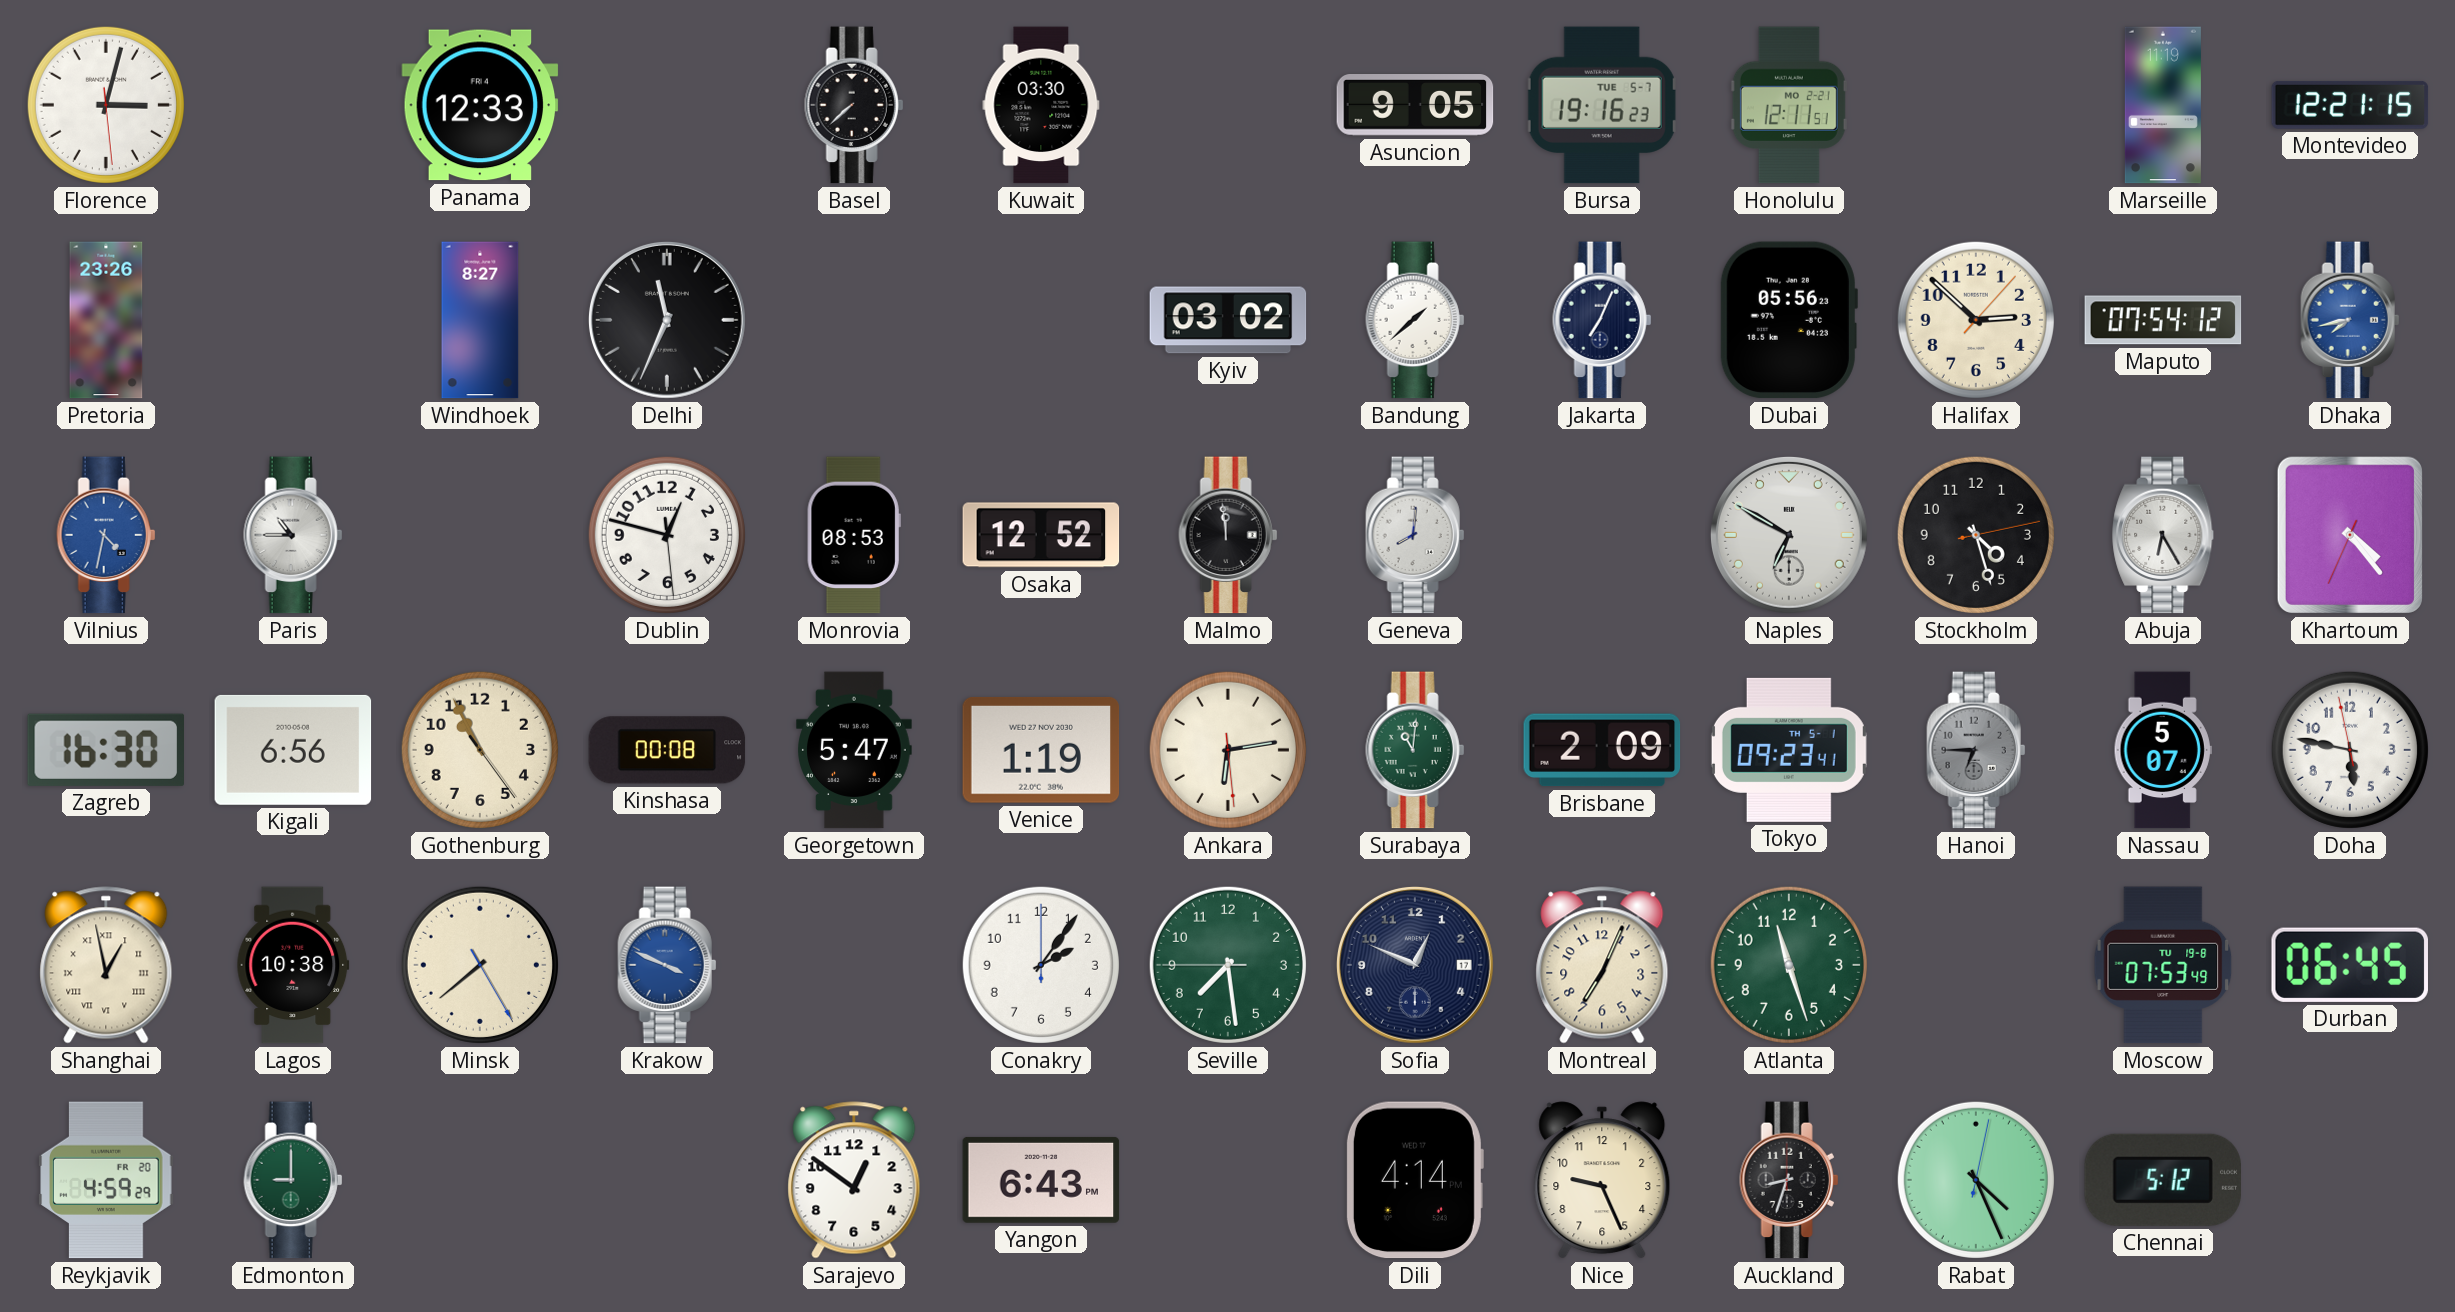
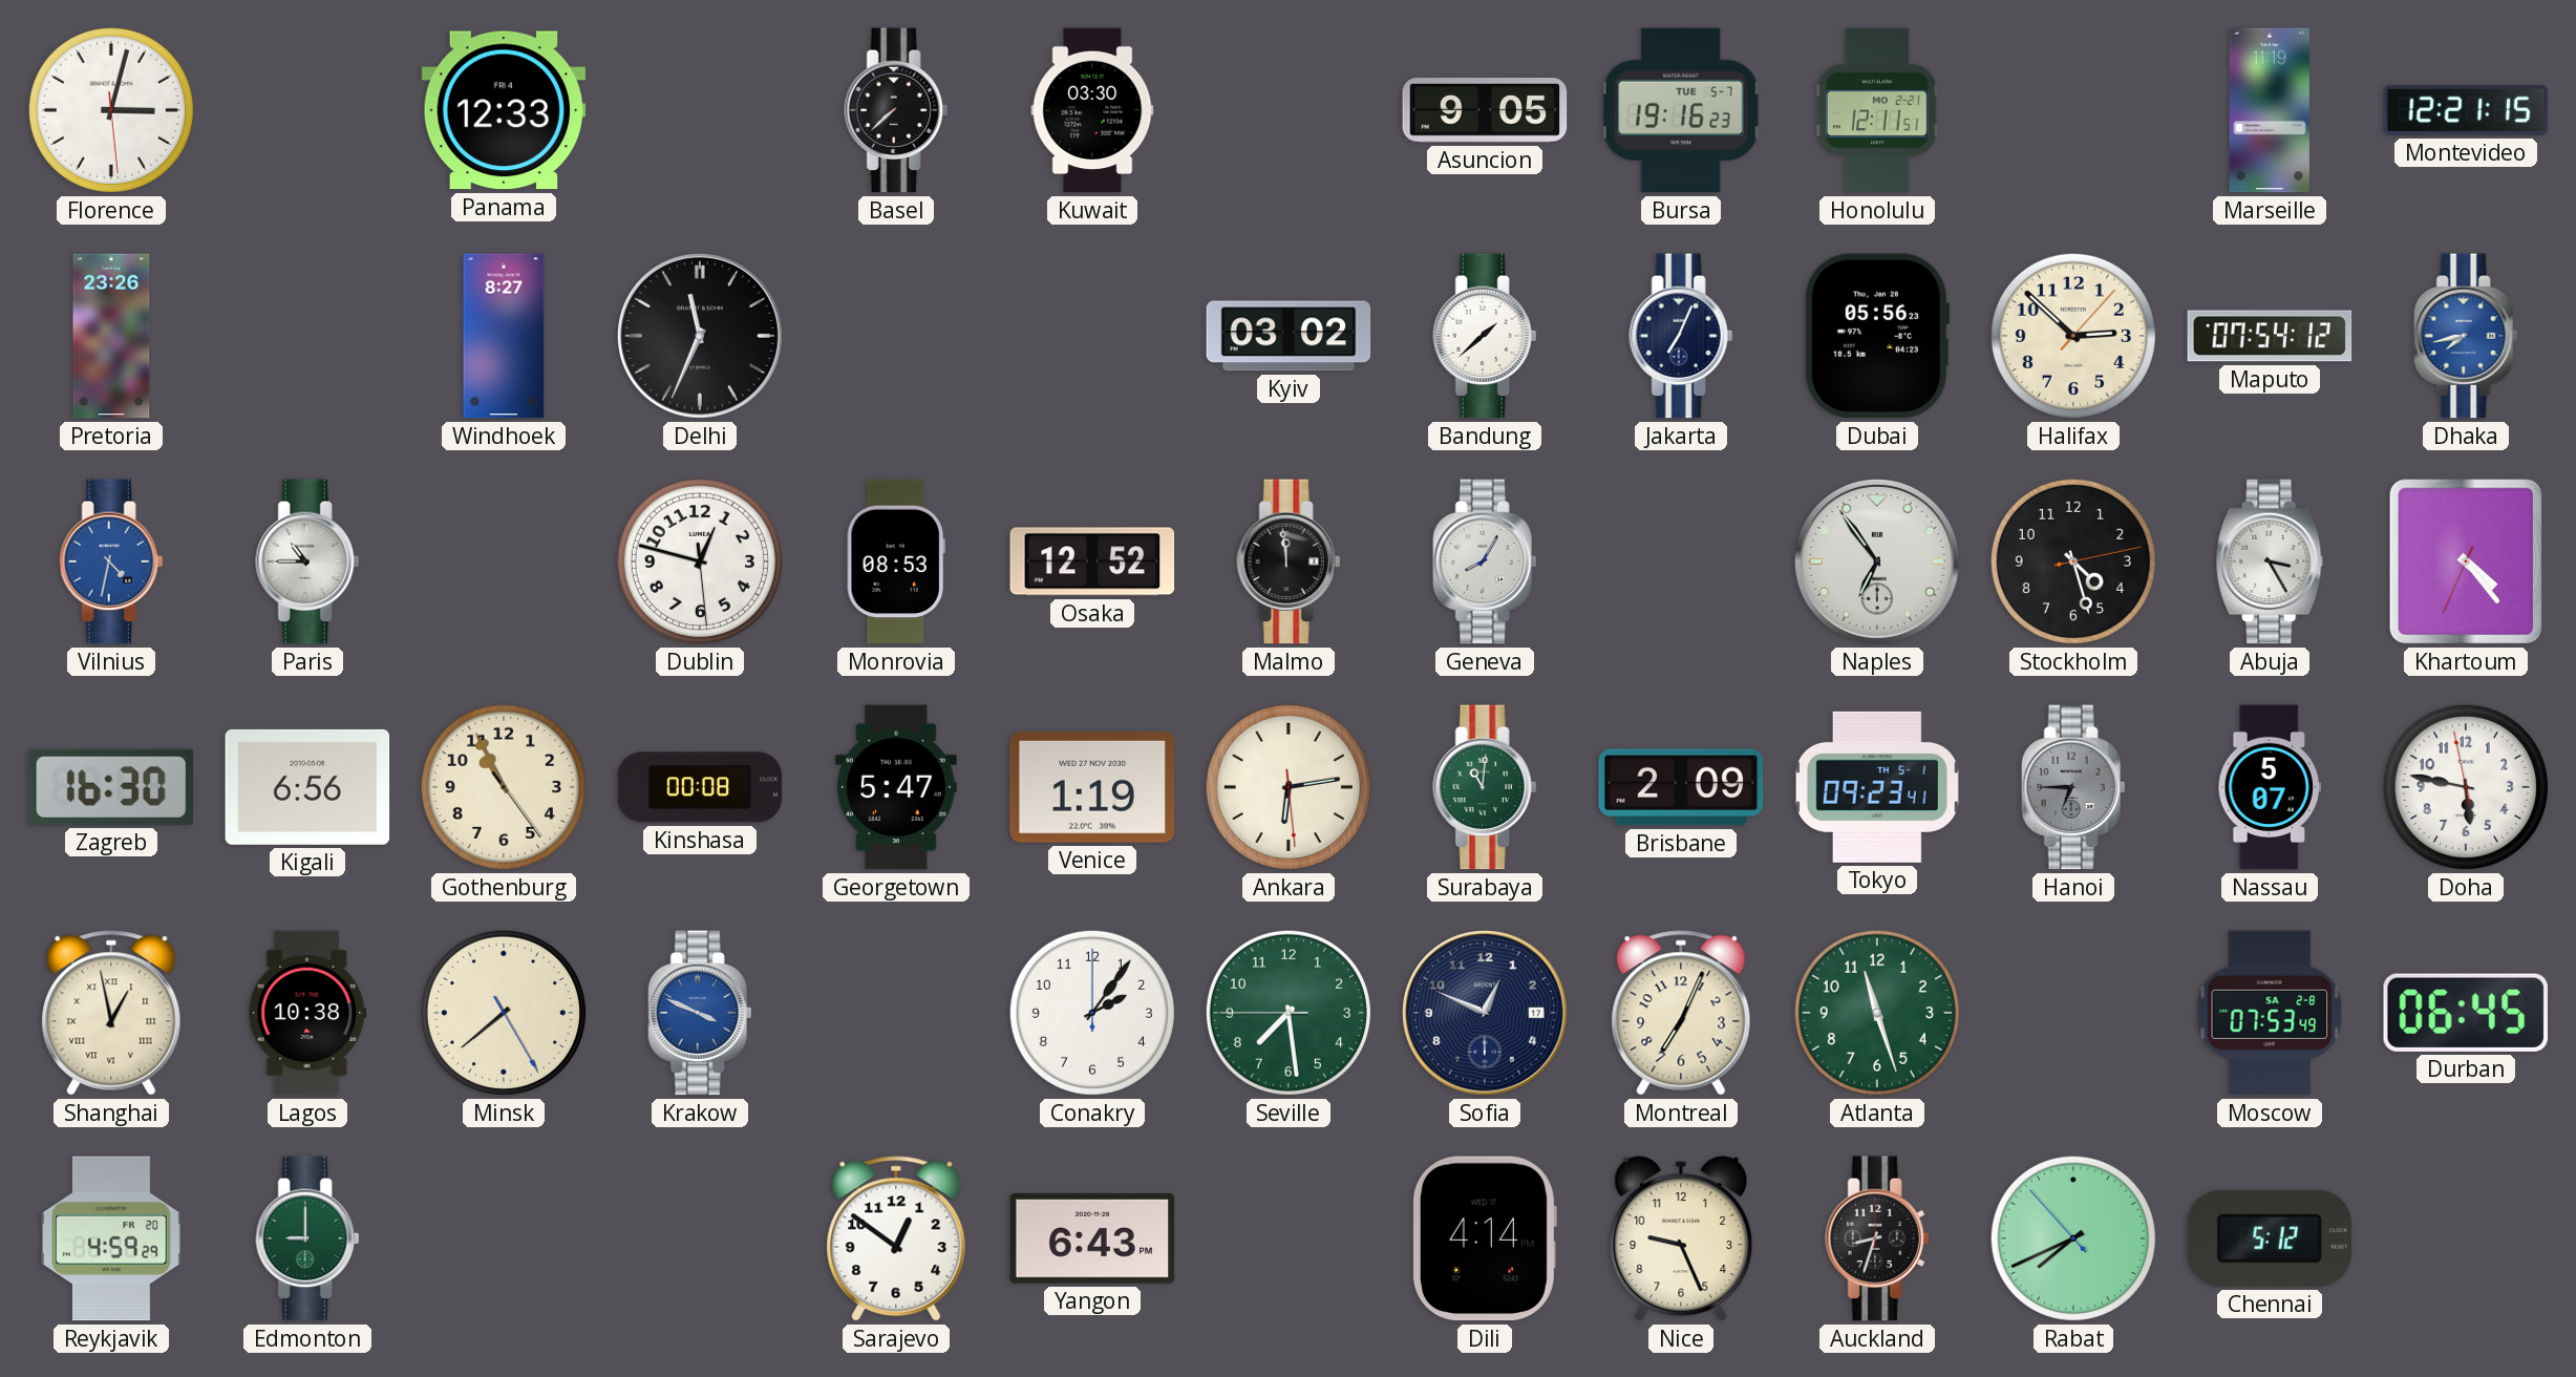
Geneva: 8:01 -> 8:05 (1485, 562)
Naples: 6:50 -> 6:54 (1877, 562)
Abuja: 6:25 -> 3:25 (2271, 562)
Moscow date: TU 19-8 -> SA 2-8 (2270, 1013)
Rabat: 4:26 -> 7:40 (2073, 1238)
